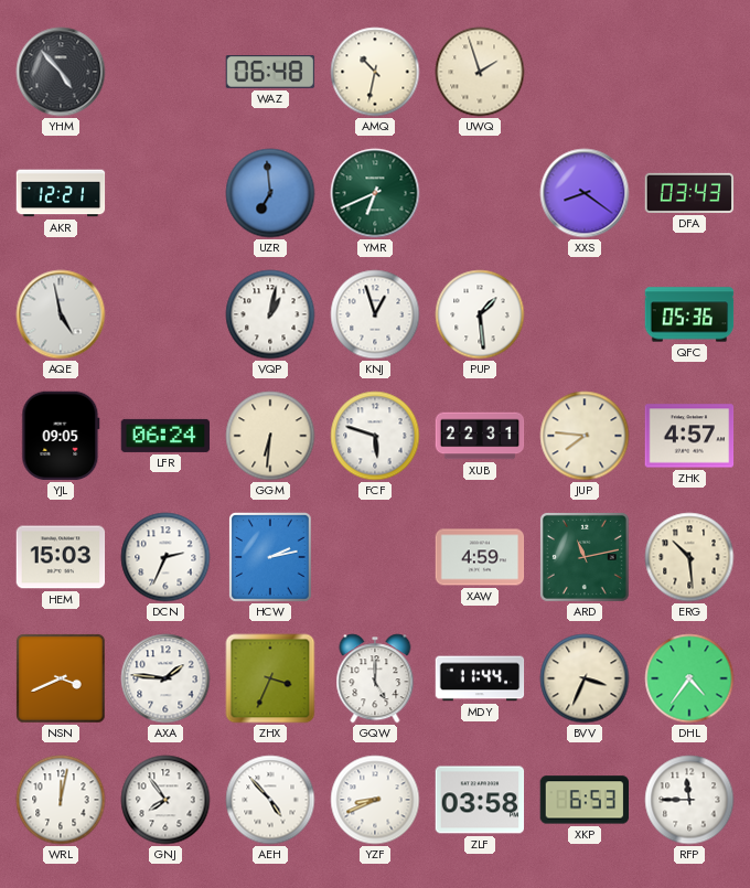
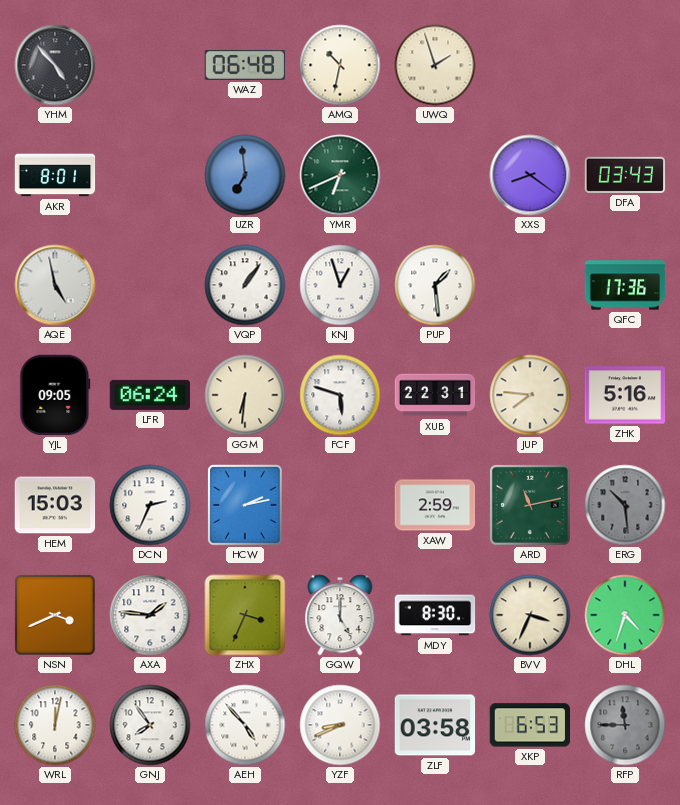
AKR: 12:21 -> 8:01 (55, 175)
VQP: 1:02 -> 1:06 (245, 285)
QFC: 05:36 -> 17:36 (625, 285)
ZHK: 4:57 -> 5:16 (625, 395)
XAW: 4:59 -> 2:59 (435, 505)
ERG dial: cream -> grey (625, 505)
MDY: 11:44 -> 8:30 (435, 615)
DHL: 4:36 -> 4:33 (625, 615)
RFP dial: white -> grey (625, 725)
